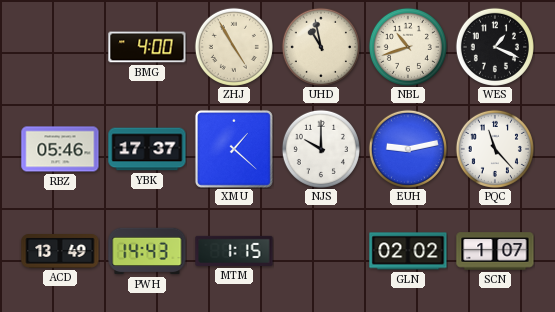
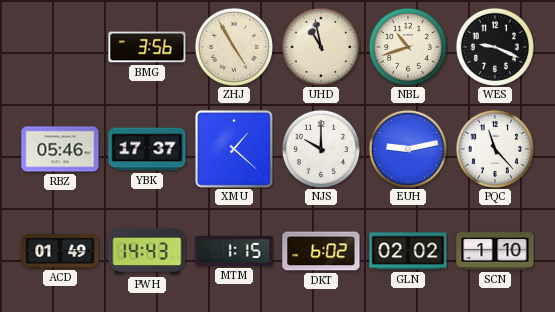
BMG: 4:00 -> 3:56 (147, 47)
WES: 1:19 -> 9:19 (495, 47)
ACD: 13:49 -> 01:49 (60, 252)
DKT: none -> 6:02 (321, 251)
SCN: 1:07 -> 1:10 (495, 251)
